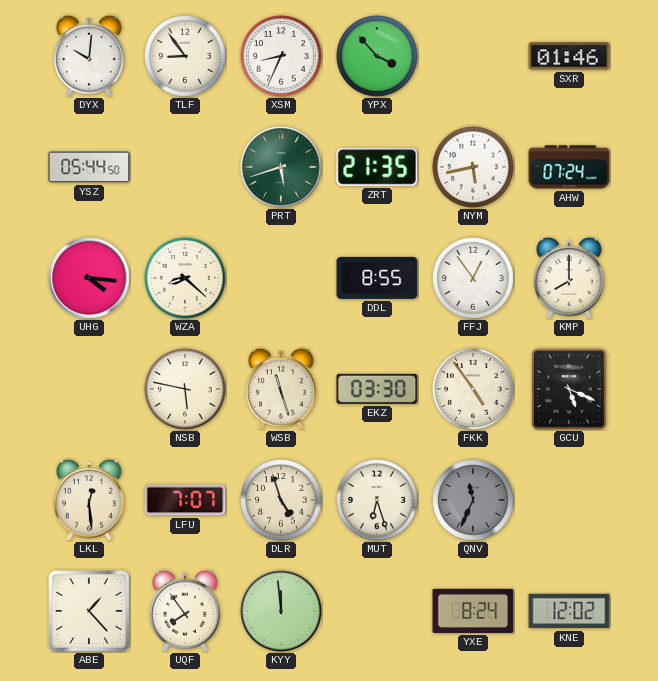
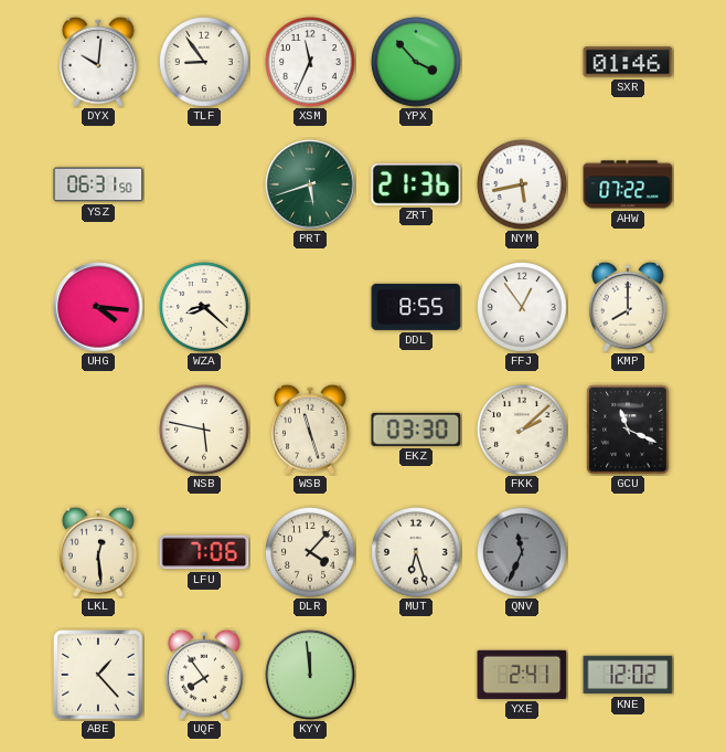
XSM: 8:34 -> 11:34 (310, 62)
YSZ: 05:44 -> 06:31 (98, 184)
ZRT: 21:35 -> 21:36 (416, 184)
AHW: 07:24 -> 07:22 (628, 184)
FKK: 4:54 -> 2:08 (522, 430)
GCU: 5:19 -> 11:19 (628, 430)
LFU: 7:07 -> 7:06 (204, 552)
DLR: 4:57 -> 4:07 (310, 552)
YXE: 8:24 -> 2:41 (522, 675)
